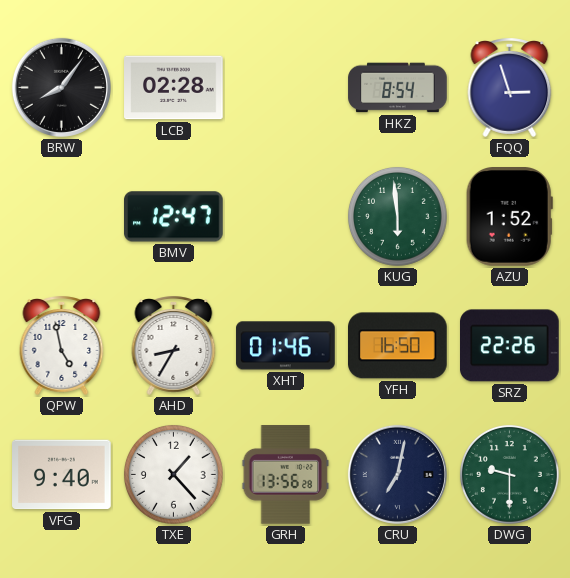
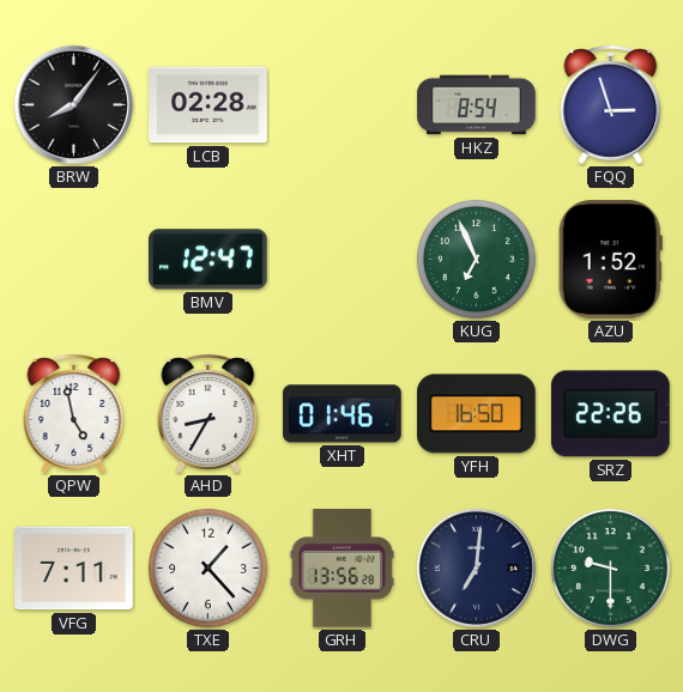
KUG: 5:59 -> 6:56 (476, 259)
VFG: 9:40 -> 7:11 (74, 569)
CRU: 7:02 -> 7:01 (476, 567)
